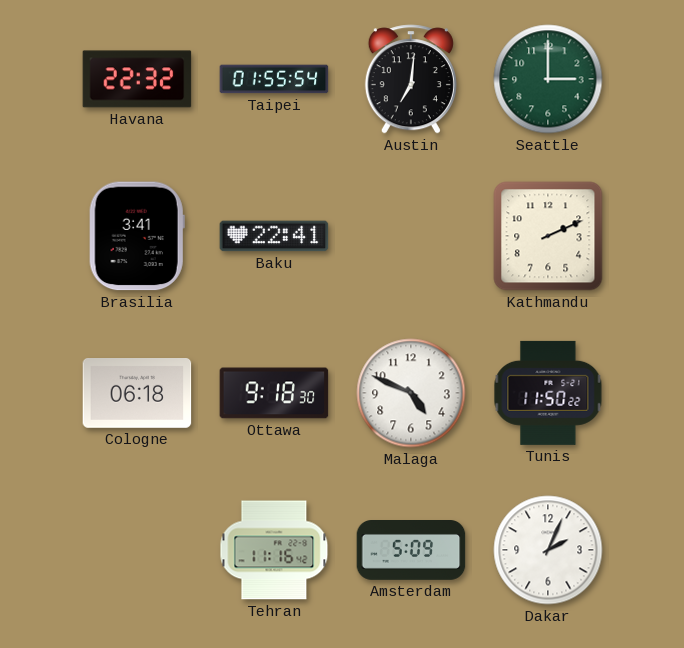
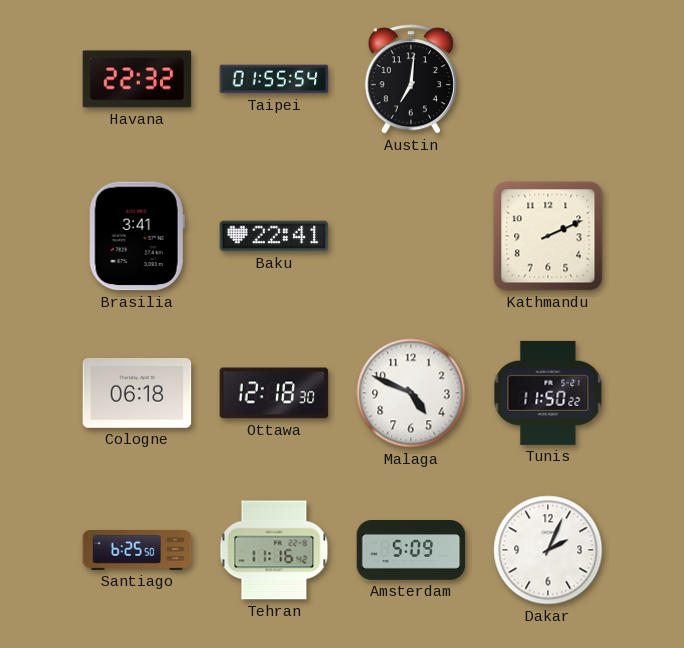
Seattle: 3:00 -> none (548, 79)
Ottawa: 9:18 -> 12:18 (274, 393)
Santiago: none -> 6:25 (137, 550)
